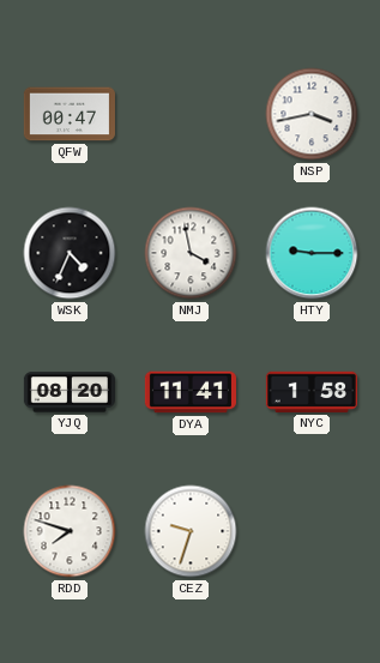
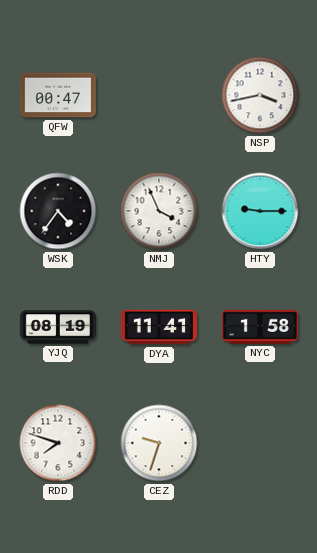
WSK: 4:34 -> 4:36 (58, 211)
NMJ: 3:58 -> 3:56 (159, 211)
YJQ: 08:20 -> 08:19 (58, 327)
